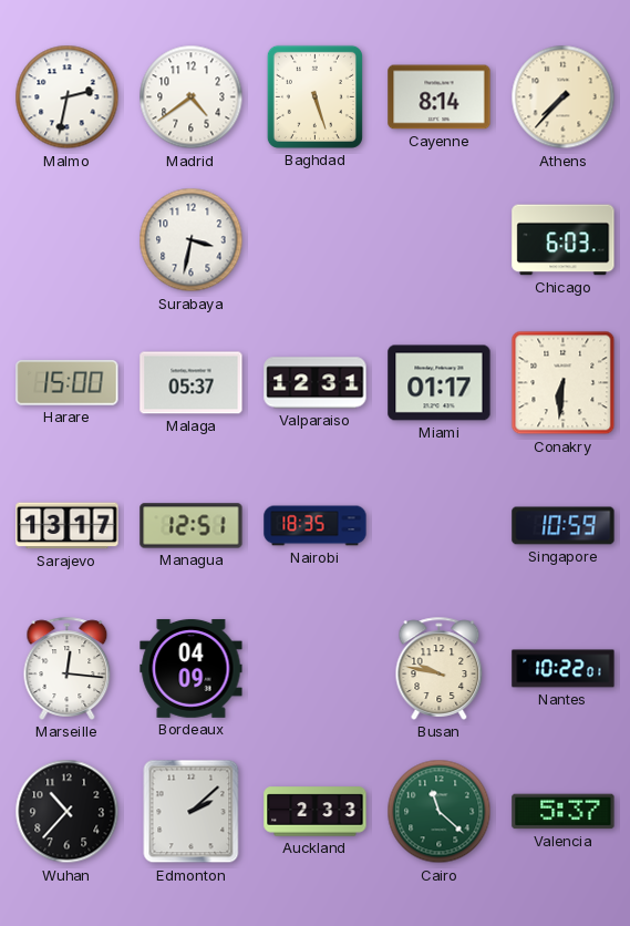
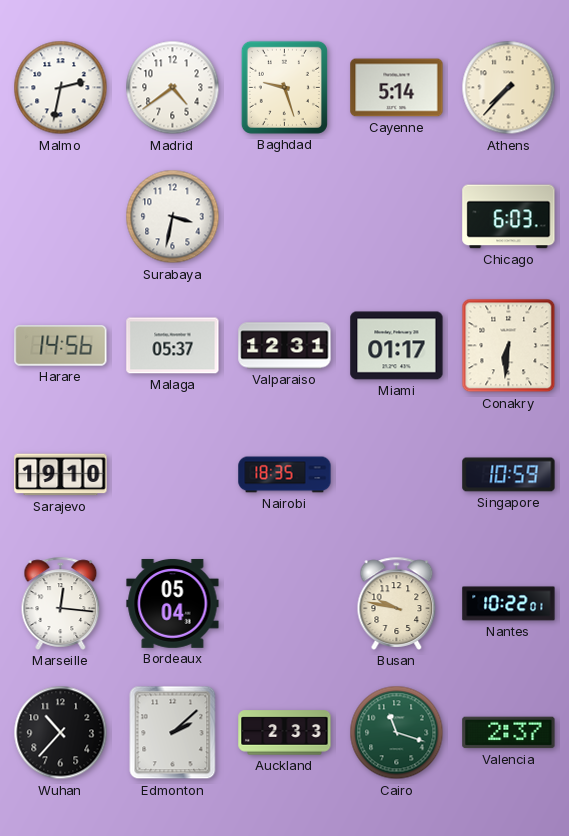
Baghdad: 5:27 -> 9:27 (284, 87)
Cayenne: 8:14 -> 5:14 (397, 88)
Harare: 15:00 -> 14:56 (61, 346)
Sarajevo: 13:17 -> 19:10 (61, 475)
Managua: 12:51 -> none (192, 526)
Bordeaux: 04:09 -> 05:04 (173, 603)
Cairo: 11:22 -> 11:18 (397, 733)
Valencia: 5:37 -> 2:37 (509, 733)
